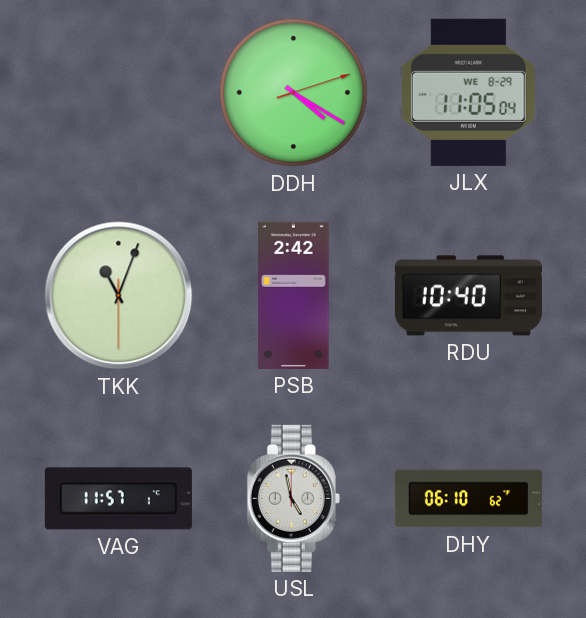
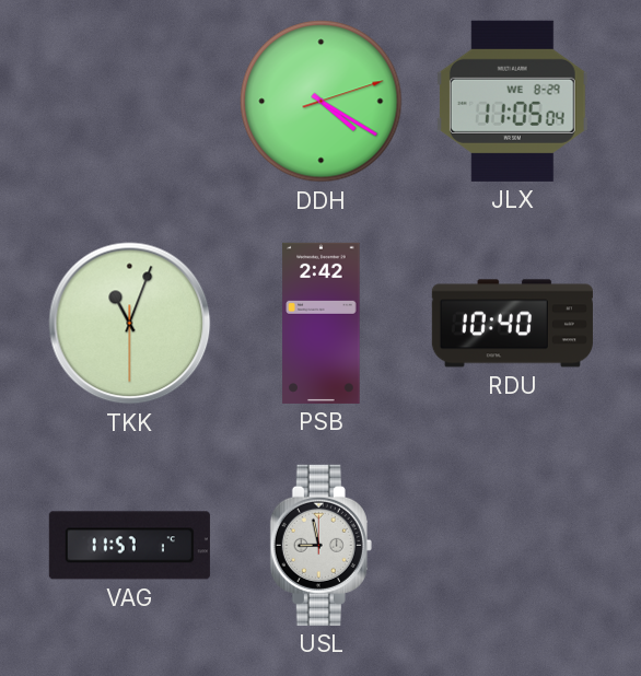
USL: 4:58 -> 8:58 (320, 545)
DHY: 06:10 -> none (468, 499)
